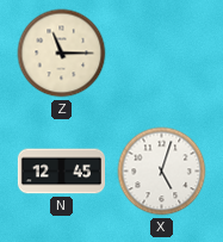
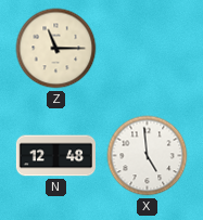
N: 12:45 -> 12:48 (55, 156)
X: 5:03 -> 4:59 (148, 156)
